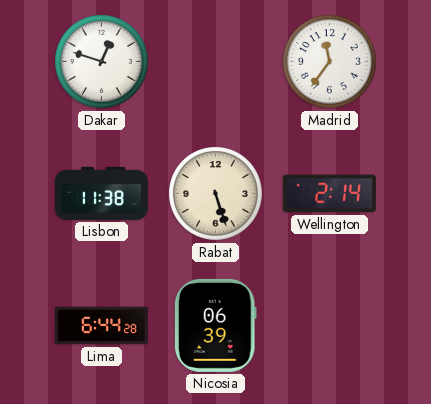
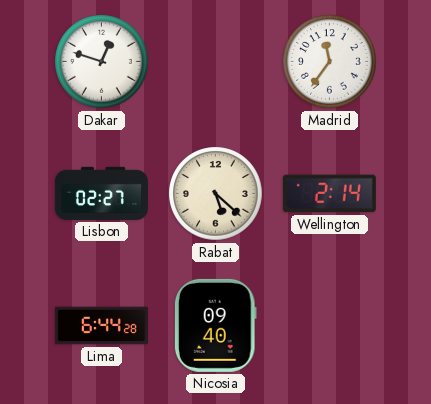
Lisbon: 11:38 -> 02:27 (101, 193)
Rabat: 5:27 -> 5:22 (216, 194)
Nicosia: 06:39 -> 09:40 (215, 325)
